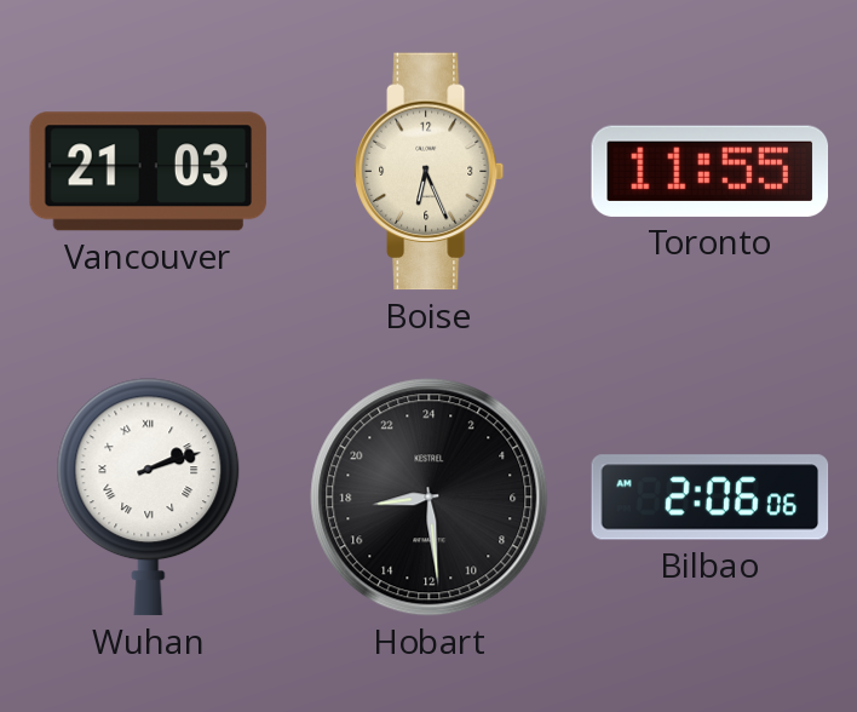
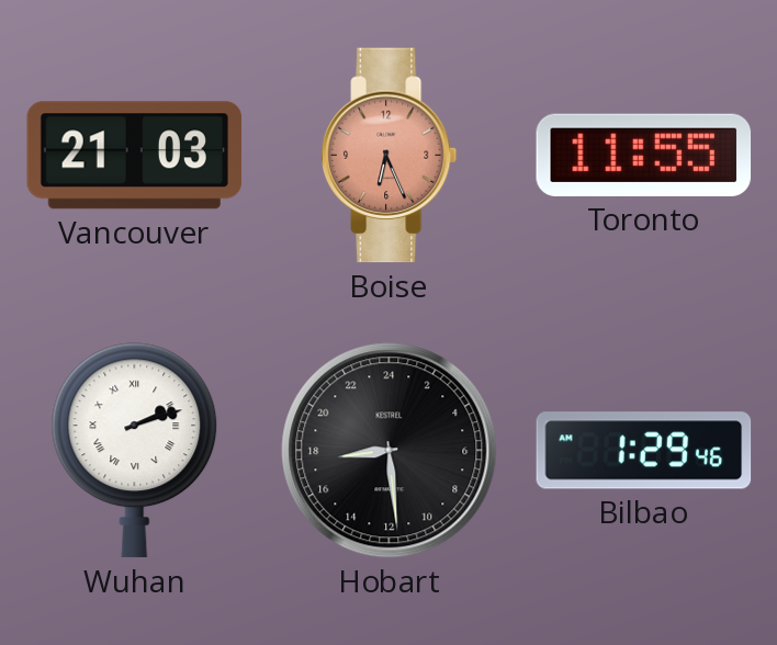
Boise dial: cream -> salmon (388, 156)
Bilbao: 2:06 -> 1:29 (644, 451)
